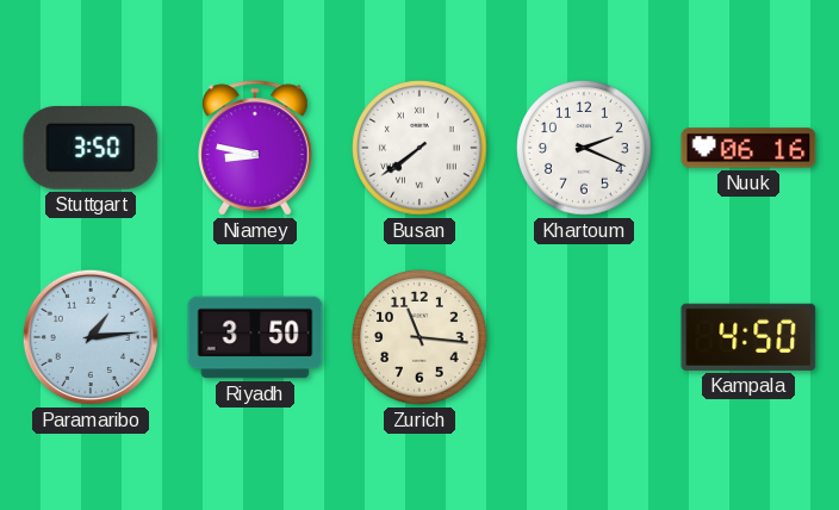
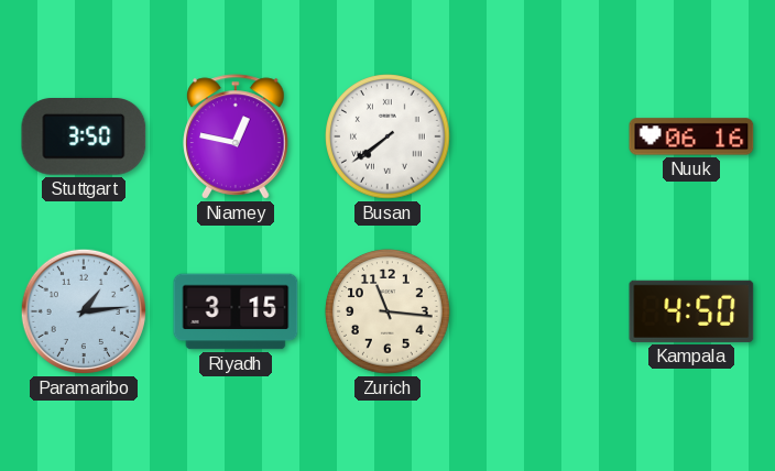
Niamey: 8:47 -> 12:47 (236, 136)
Khartoum: 2:19 -> none (584, 148)
Riyadh: 3:50 -> 3:15 (236, 311)
